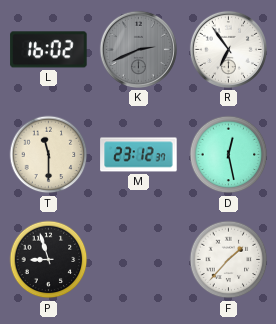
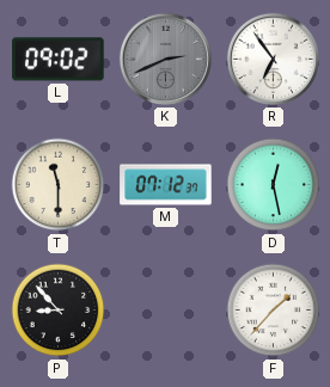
L: 16:02 -> 09:02 (59, 60)
M: 23:12 -> 07:12 (166, 185)
P: 8:57 -> 8:53 (59, 311)
